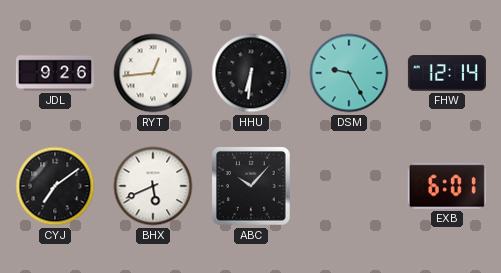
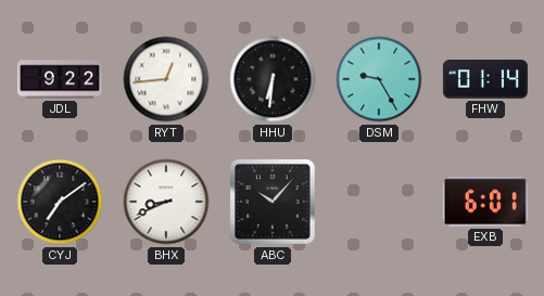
JDL: 9:26 -> 9:22 (60, 79)
FHW: 12:14 -> 01:14 (485, 79)
BHX: 5:41 -> 8:41 (166, 202)
